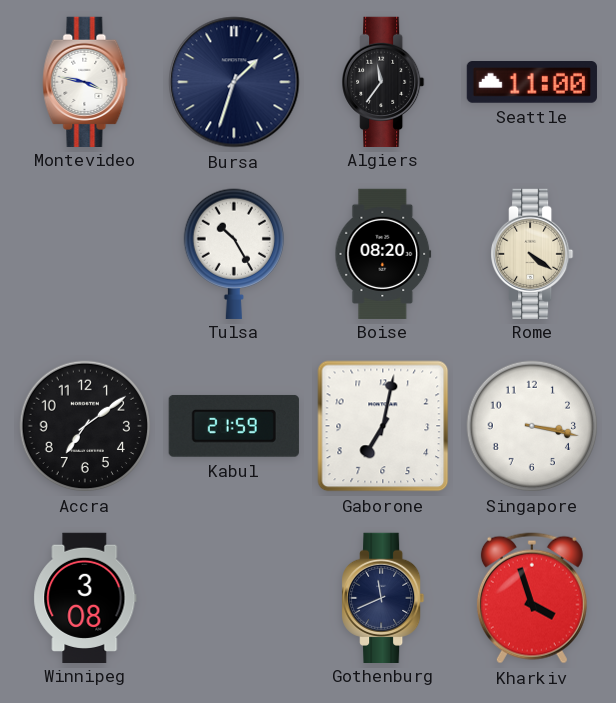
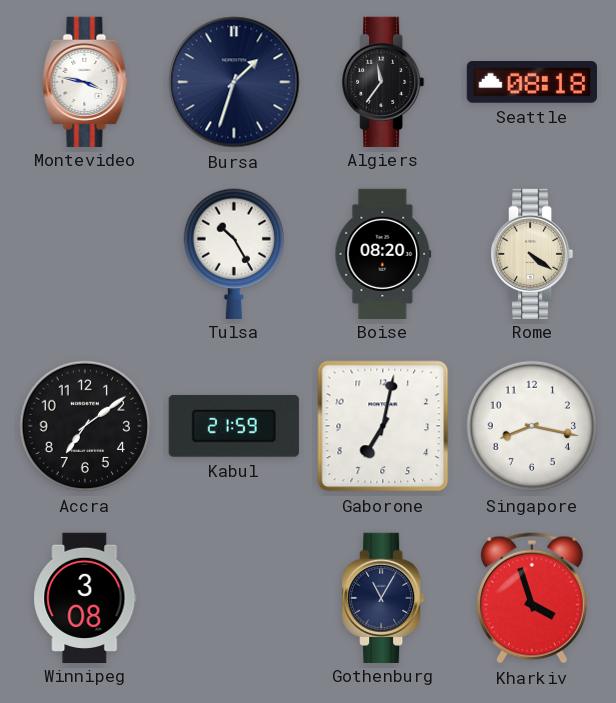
Seattle: 11:00 -> 08:18 (532, 83)
Singapore: 3:17 -> 8:17 (532, 426)
Gothenburg: 11:41 -> 11:05 (383, 597)
